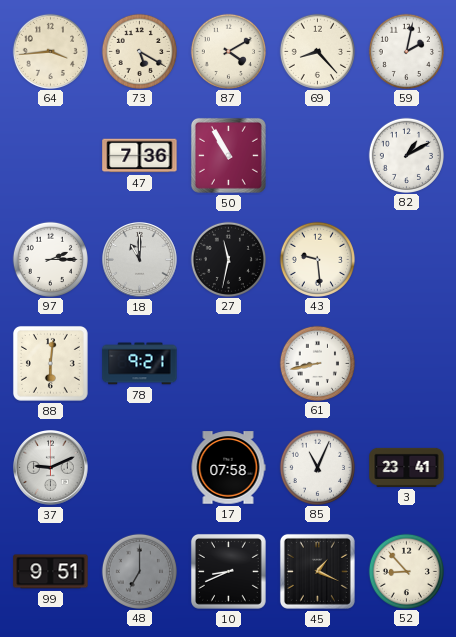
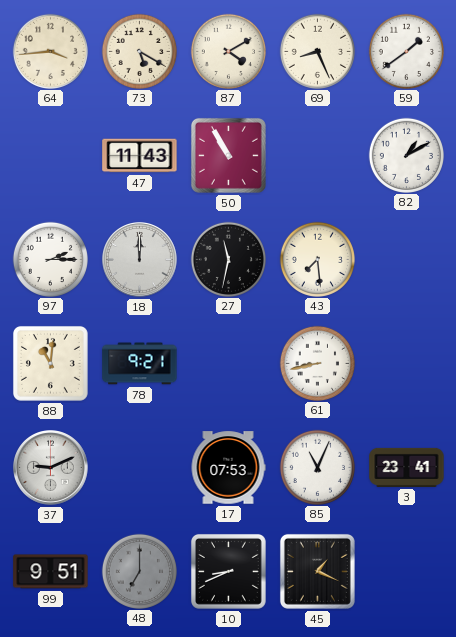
69: 8:23 -> 8:26 (317, 51)
59: 2:02 -> 1:39 (406, 51)
47: 7:36 -> 11:43 (140, 156)
18: 11:00 -> 12:00 (140, 260)
43: 9:29 -> 7:29 (317, 259)
88: 6:01 -> 11:01 (50, 363)
17: 07:58 -> 07:53 (228, 468)
52: 8:53 -> none (406, 571)
